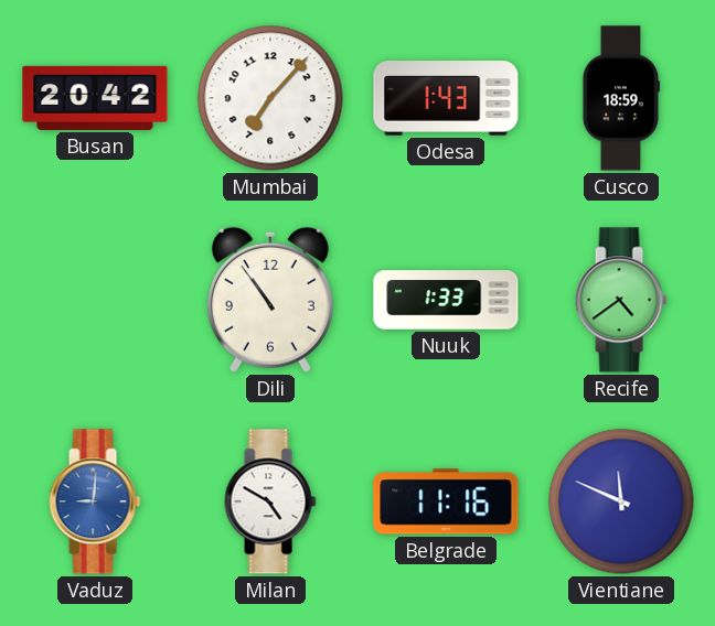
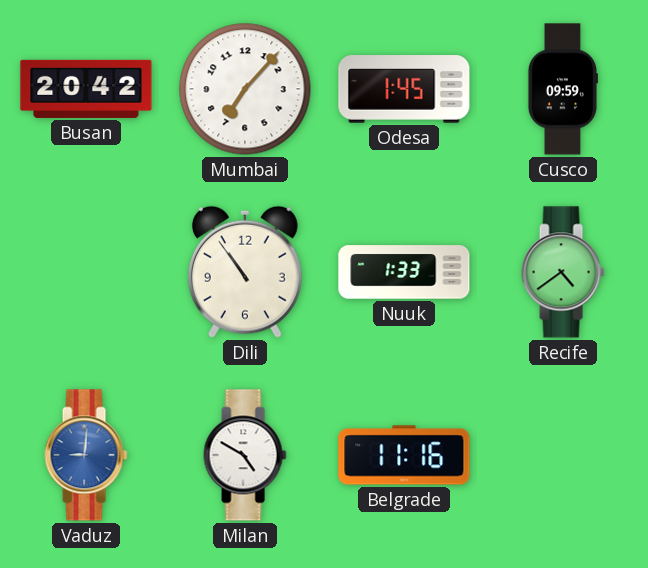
Odesa: 1:43 -> 1:45 (404, 89)
Cusco: 18:59 -> 09:59 (562, 89)
Vientiane: 11:49 -> none (621, 501)
